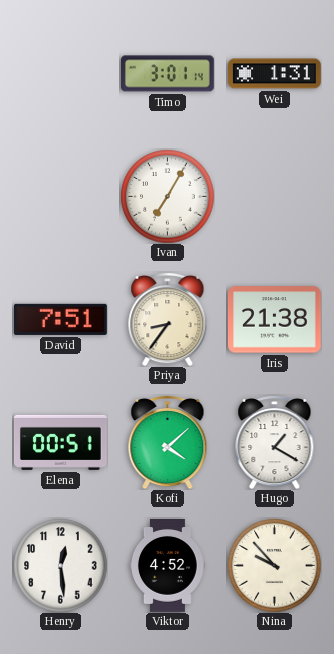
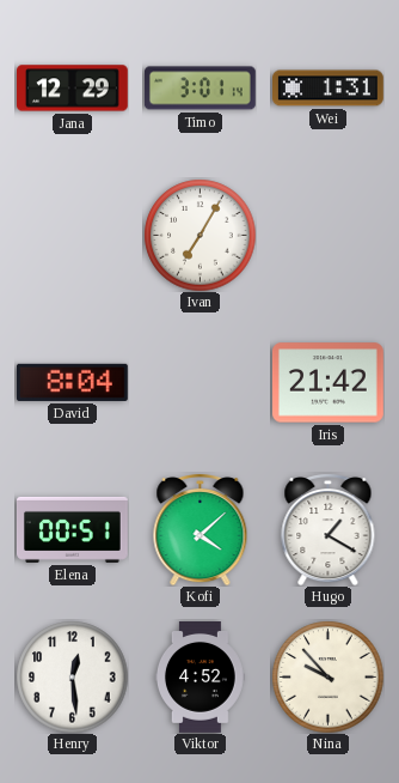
Jana: none -> 12:29 (73, 89)
David: 7:51 -> 8:04 (72, 382)
Priya: 8:36 -> none (168, 319)
Iris: 21:38 -> 21:42 (327, 383)
